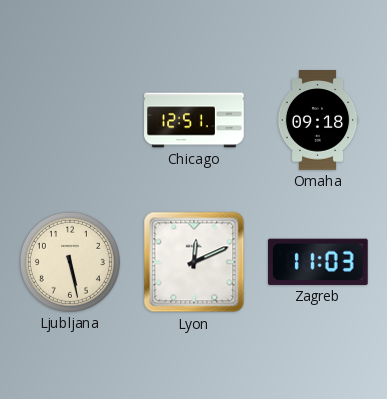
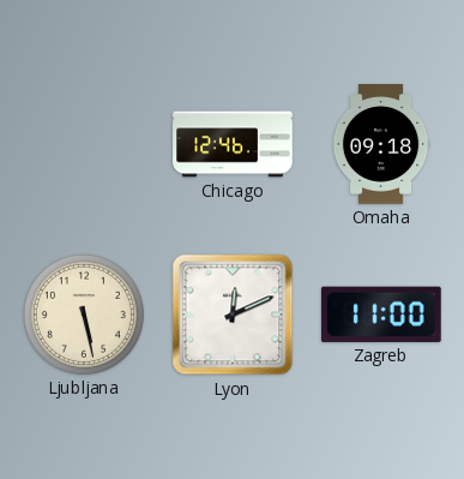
Chicago: 12:51 -> 12:46 (233, 144)
Zagreb: 11:03 -> 11:00 (381, 315)
